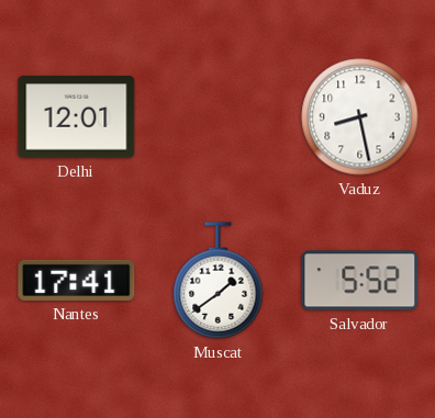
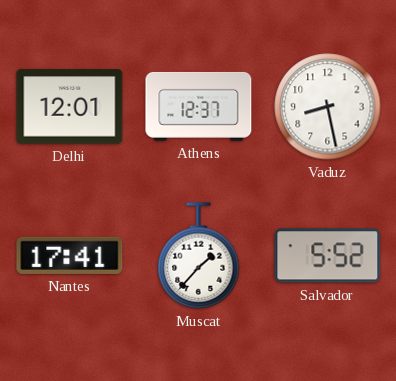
Athens: none -> 12:37 (199, 106)
Muscat: 1:39 -> 1:37 (199, 256)
